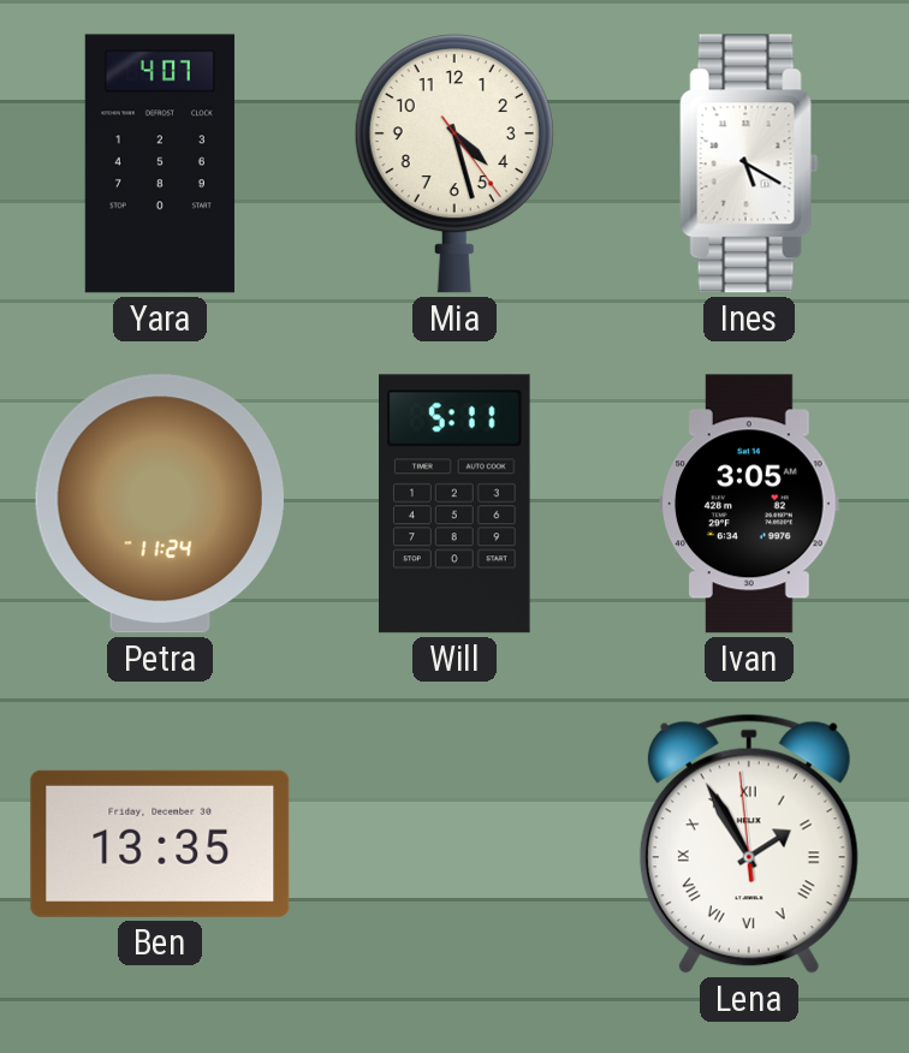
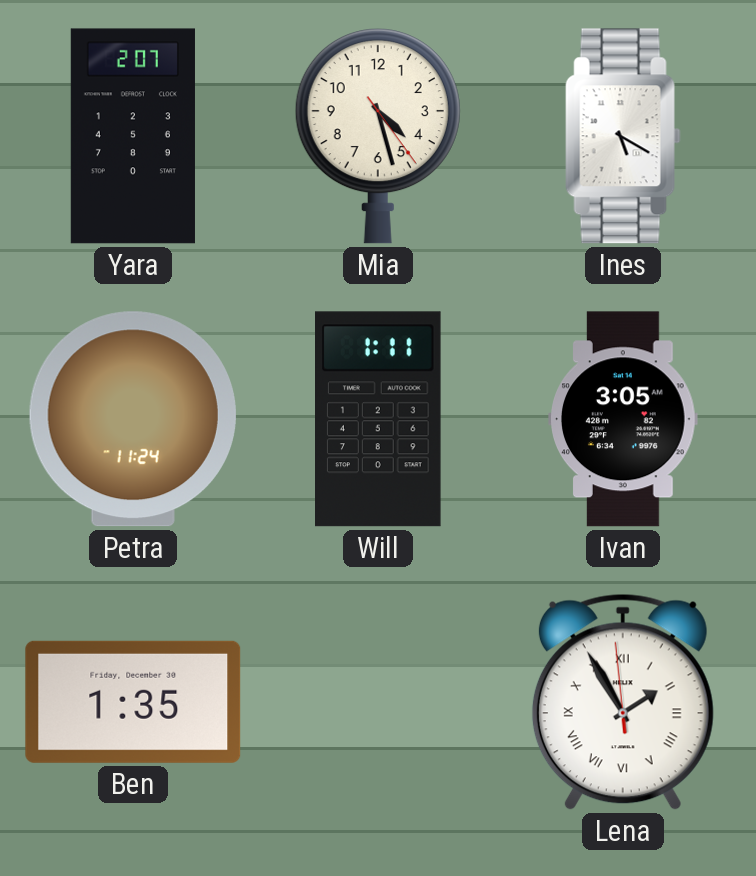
Yara: 4:07 -> 2:07 (133, 136)
Will: 5:11 -> 1:11 (379, 419)
Ben: 13:35 -> 1:35 (133, 702)
